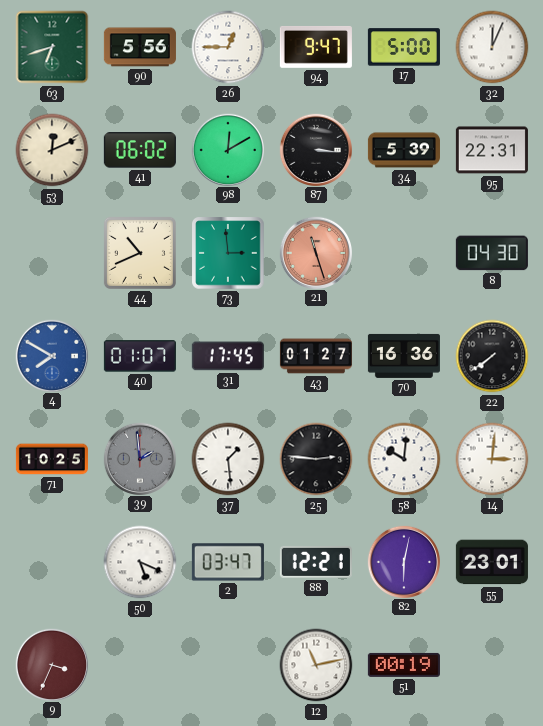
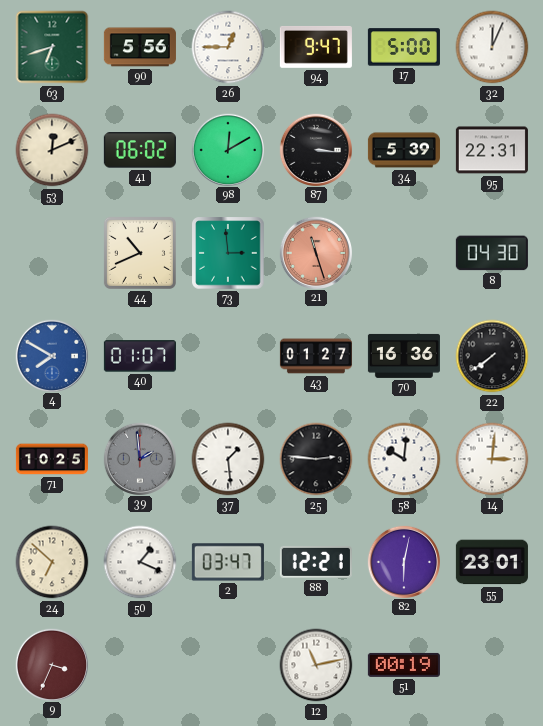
31: 17:45 -> none (228, 356)
24: none -> 6:52 (52, 562)
50: 5:19 -> 1:19 (140, 562)
